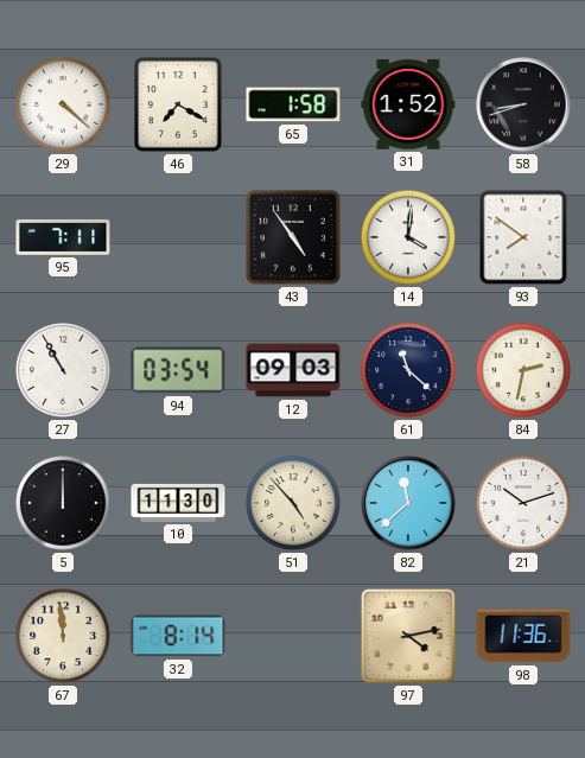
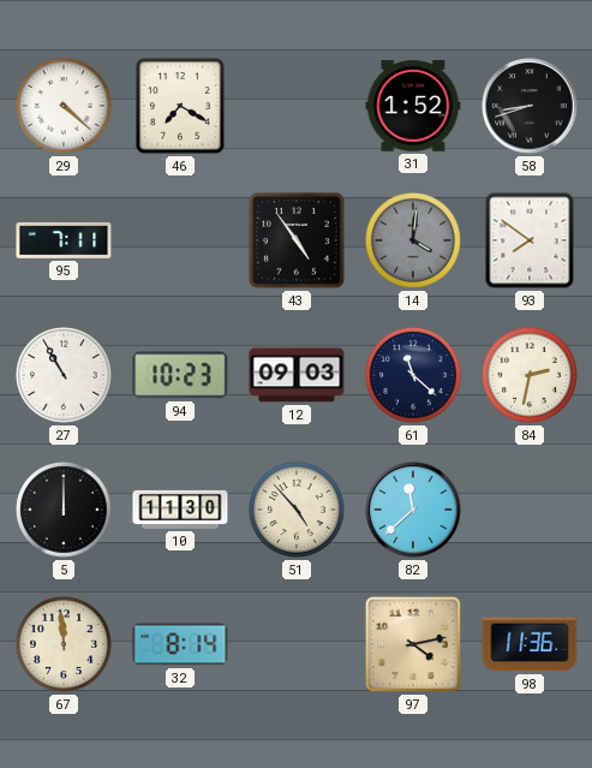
65: 1:58 -> none (293, 104)
14 dial: white -> grey (414, 242)
94: 03:54 -> 10:23 (180, 375)
21: 10:12 -> none (524, 504)
